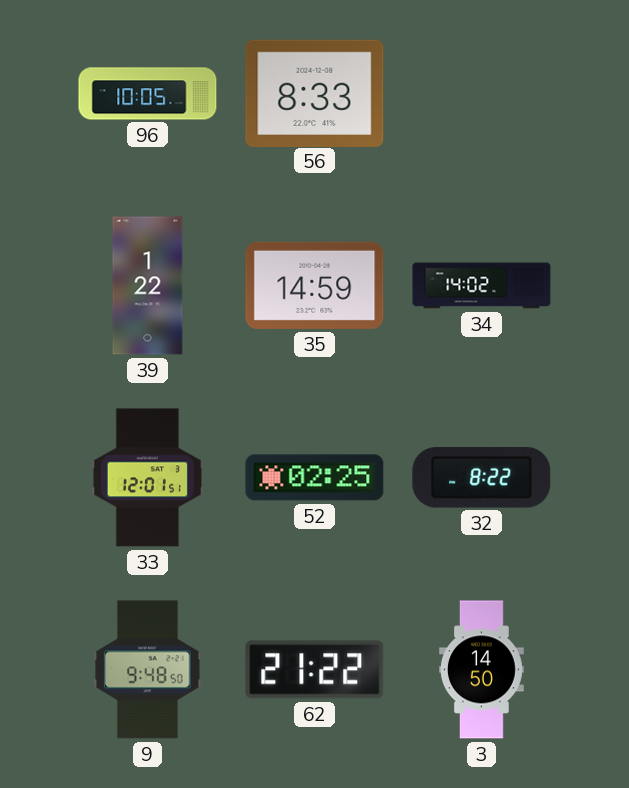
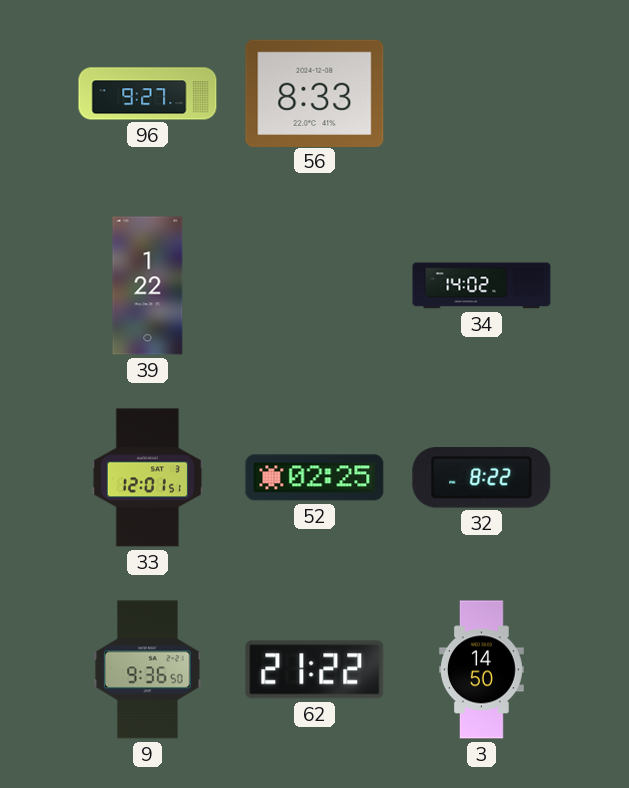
96: 10:05 -> 9:27 (148, 94)
35: 14:59 -> none (315, 285)
9: 9:48 -> 9:36 (148, 670)
